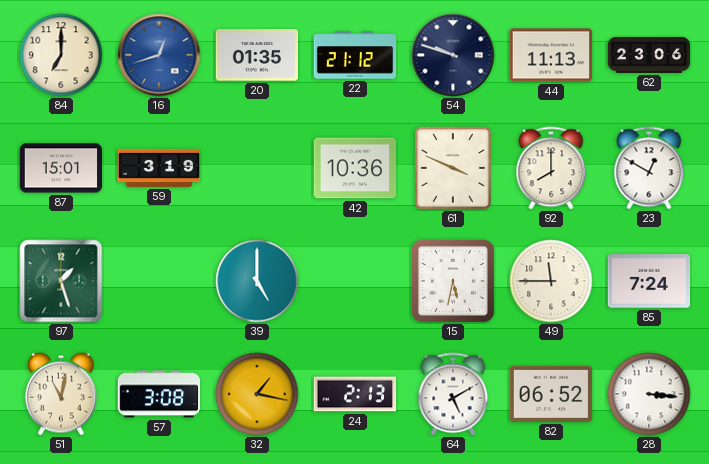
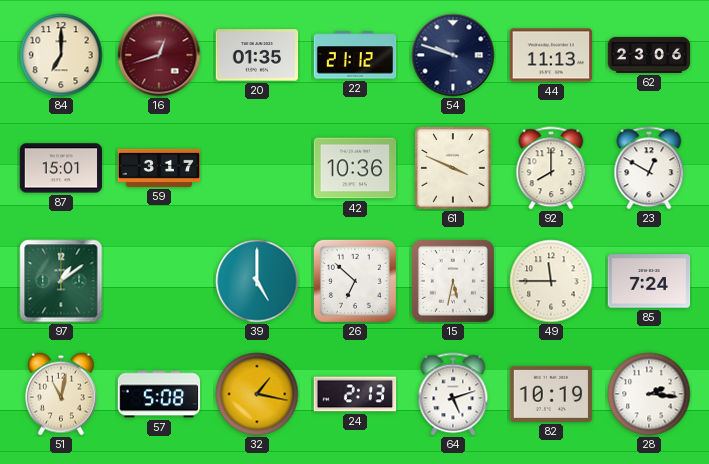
16 dial: blue -> burgundy (159, 55)
59: 3:19 -> 3:17 (159, 168)
97: 1:27 -> 1:09 (61, 281)
26: none -> 6:52 (355, 281)
57: 3:08 -> 5:08 (159, 394)
64: 5:10 -> 5:12 (453, 394)
82: 06:52 -> 10:19 (551, 394)
28: 3:16 -> 2:16 (649, 394)
